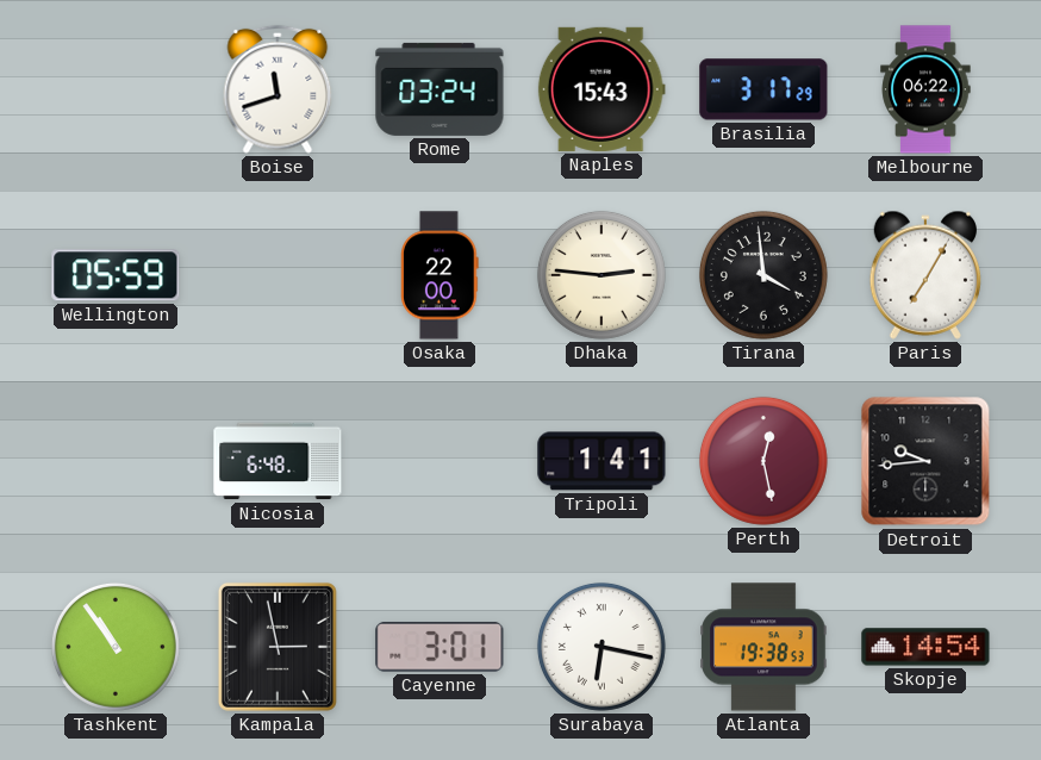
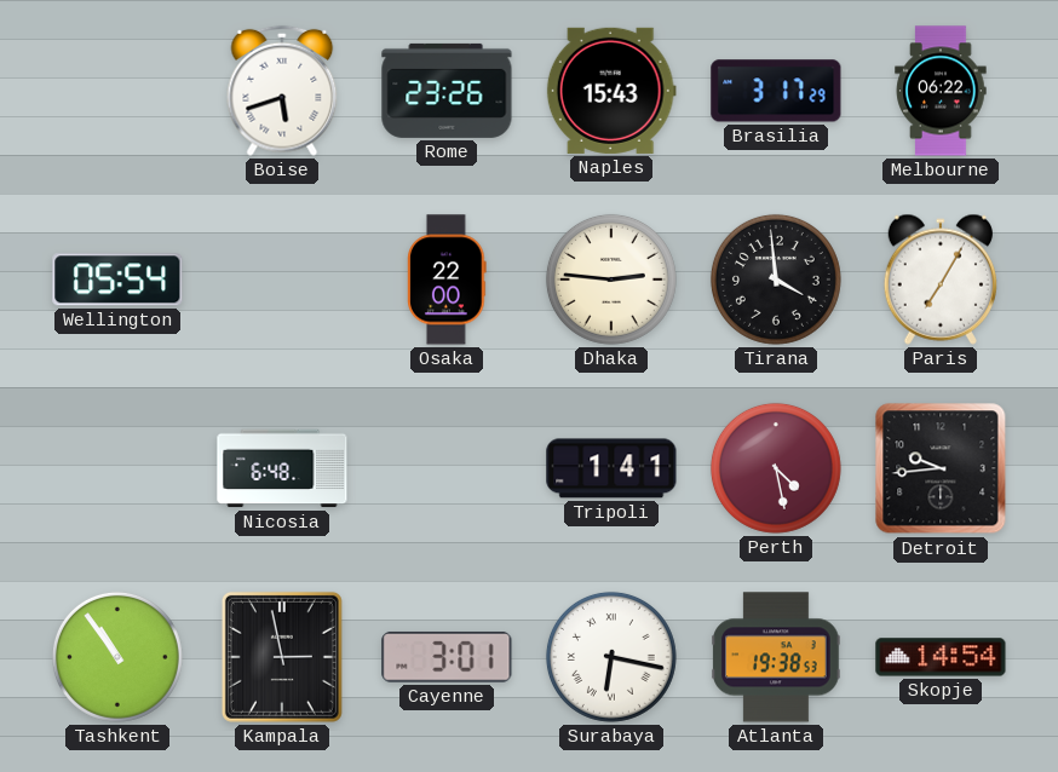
Boise: 11:42 -> 5:42 (282, 91)
Rome: 03:24 -> 23:26 (447, 91)
Wellington: 05:59 -> 05:54 (117, 280)
Perth: 12:28 -> 4:28 (776, 468)
